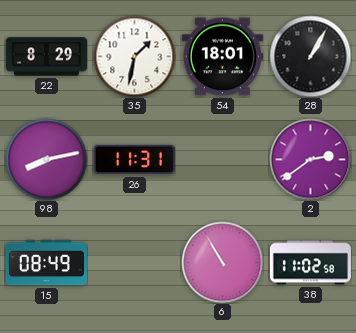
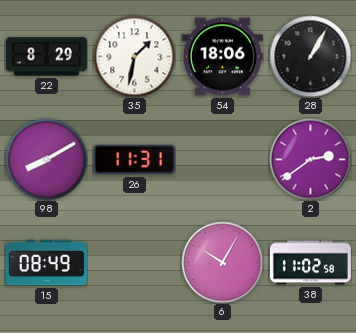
54: 18:01 -> 18:06 (222, 57)
98: 8:13 -> 8:10 (46, 159)
6: 10:55 -> 10:05 (222, 262)
